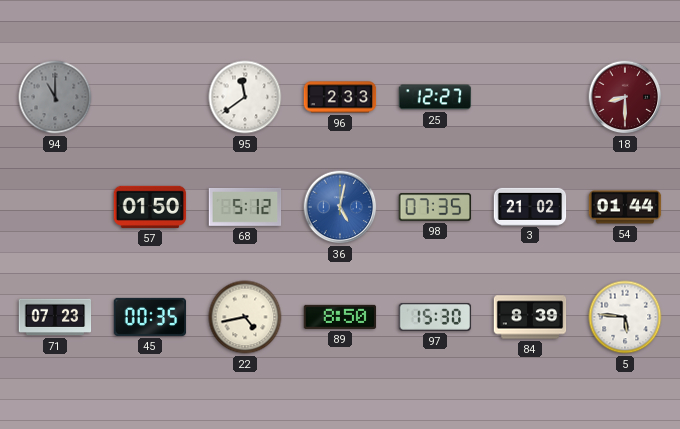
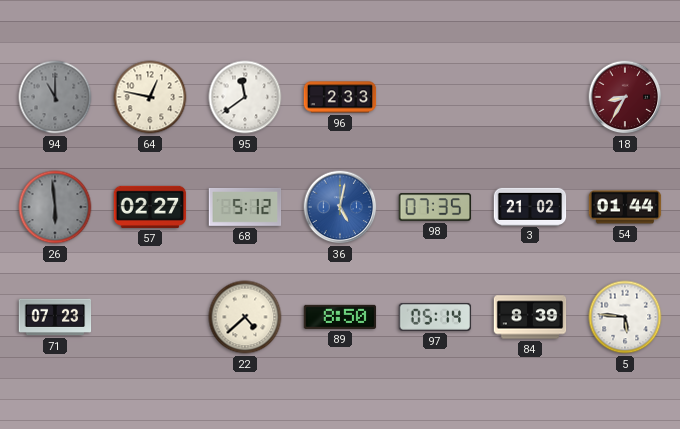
64: none -> 12:47 (150, 97)
25: 12:27 -> none (435, 97)
18: 8:30 -> 8:35 (625, 97)
26: none -> 5:59 (55, 207)
57: 01:50 -> 02:27 (150, 207)
45: 00:35 -> none (150, 317)
22: 4:43 -> 4:38 (245, 317)
97: 15:30 -> 05:14 (435, 317)
